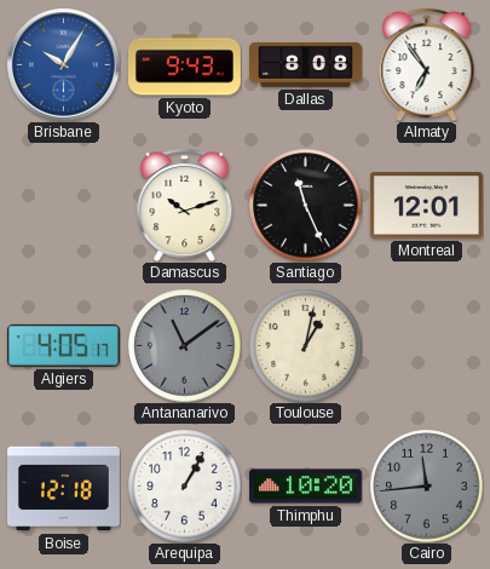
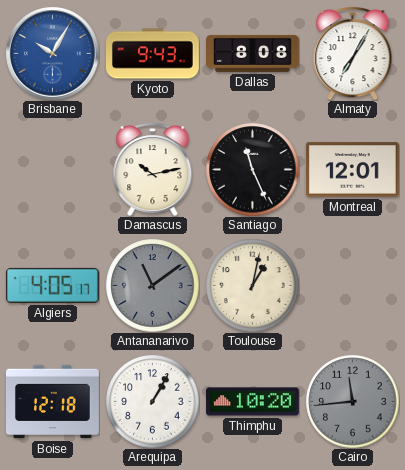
Almaty: 6:54 -> 7:05 (353, 54)
Damascus: 10:12 -> 10:13 (153, 170)
